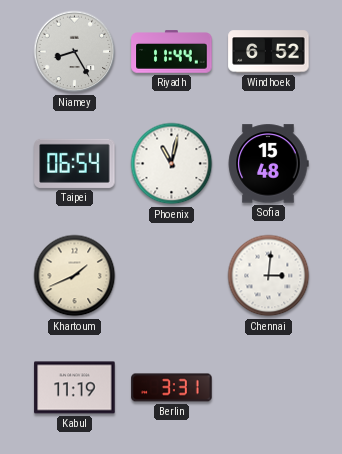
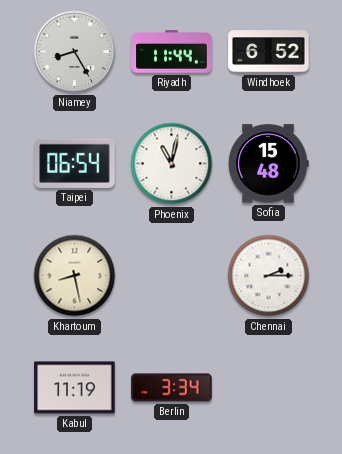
Khartoum: 1:41 -> 8:28 (75, 276)
Chennai: 3:01 -> 2:15 (269, 276)
Berlin: 3:31 -> 3:34 (172, 388)
